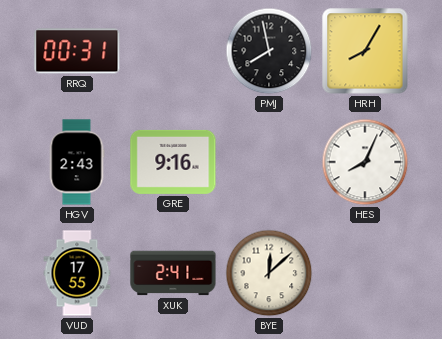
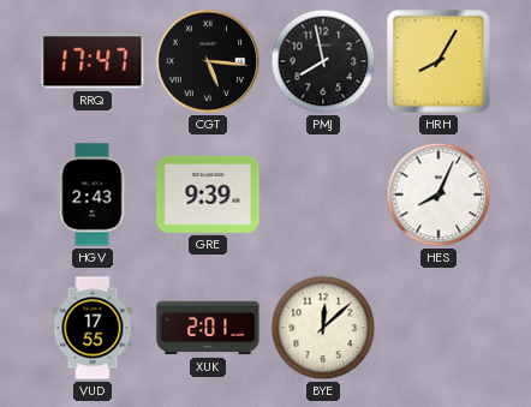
RRQ: 00:31 -> 17:47 (93, 61)
CGT: none -> 5:16 (208, 61)
GRE: 9:16 -> 9:39 (208, 194)
XUK: 2:41 -> 2:01 (208, 328)
